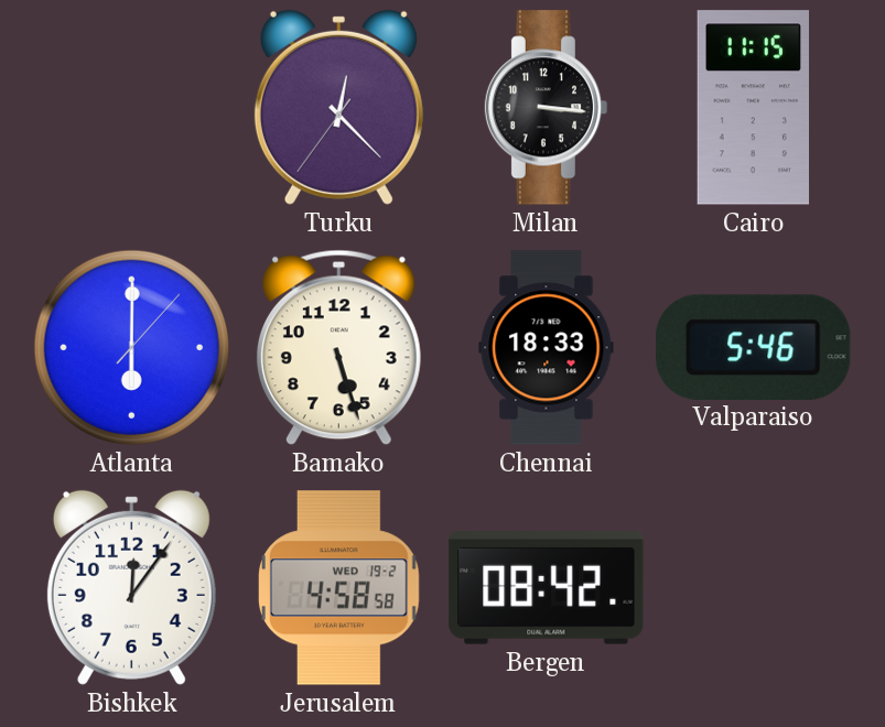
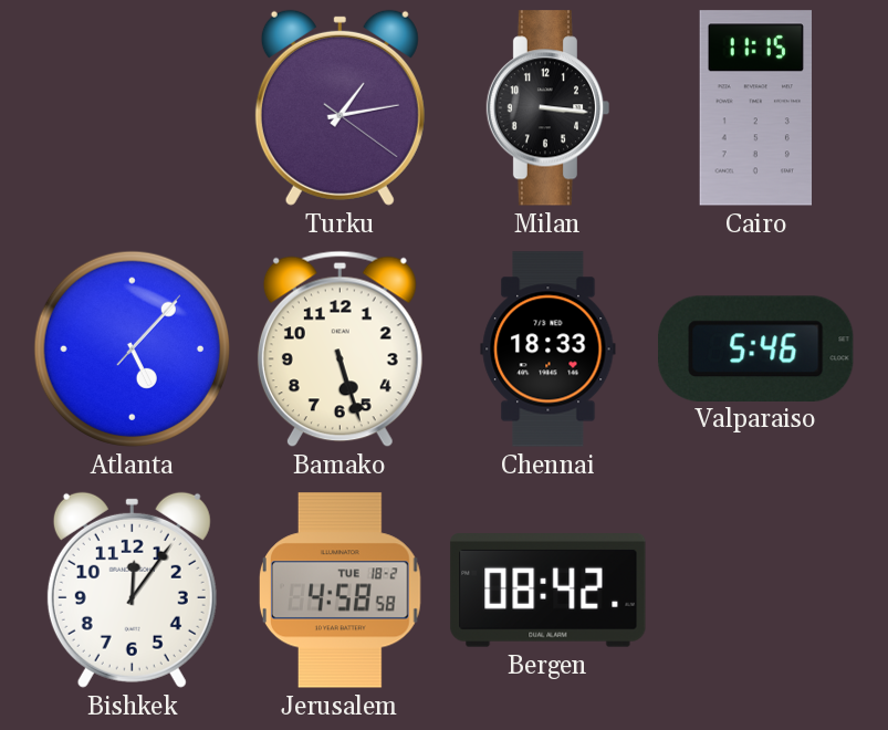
Turku: 12:22 -> 1:13 (339, 107)
Atlanta: 6:00 -> 5:07 (132, 348)
Jerusalem date: WED 19-2 -> TUE 18-2 (339, 591)
